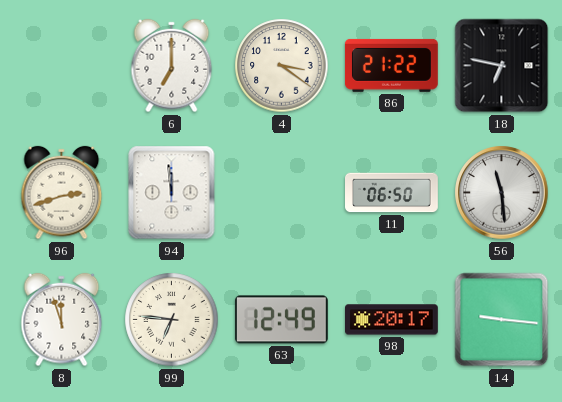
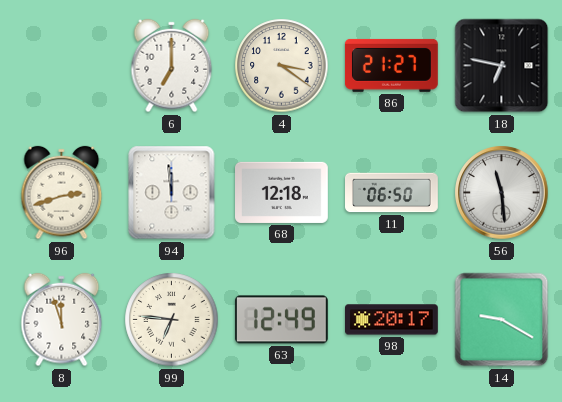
86: 21:22 -> 21:27 (391, 65)
68: none -> 12:18 (282, 192)
14: 9:16 -> 9:20 (502, 320)
